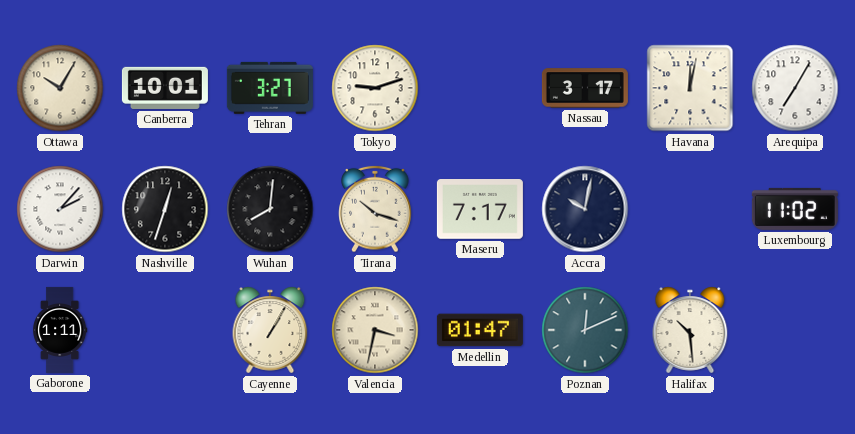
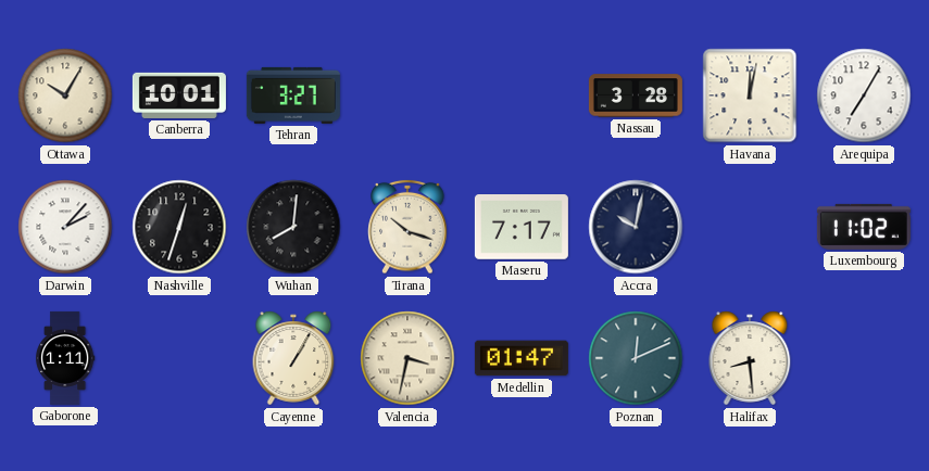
Tokyo: 9:12 -> none (375, 88)
Nassau: 3:17 -> 3:28 (636, 96)
Halifax: 10:29 -> 8:29 (750, 358)
